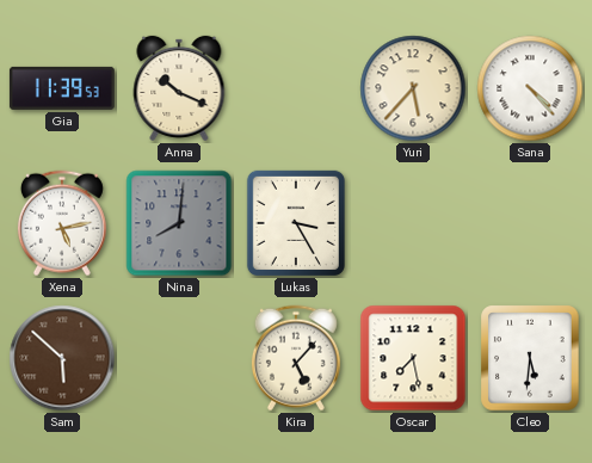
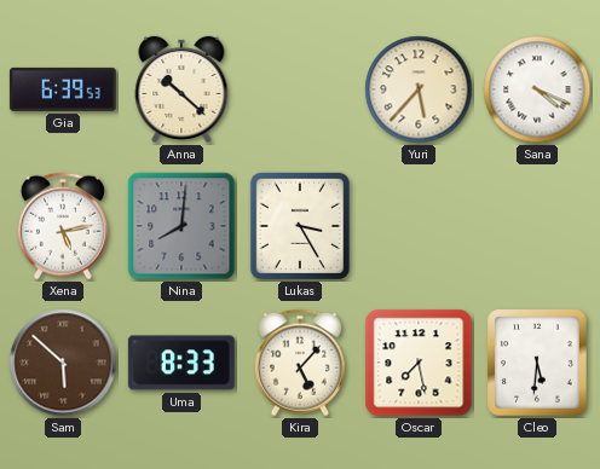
Gia: 11:39 -> 6:39 (63, 89)
Anna: 10:19 -> 10:22 (181, 89)
Sana: 4:23 -> 4:19 (537, 89)
Uma: none -> 8:33 (181, 363)
